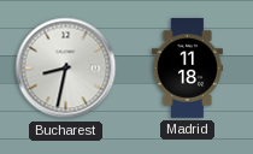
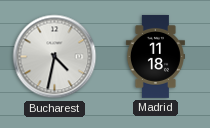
Bucharest: 8:32 -> 4:32 (55, 57)
